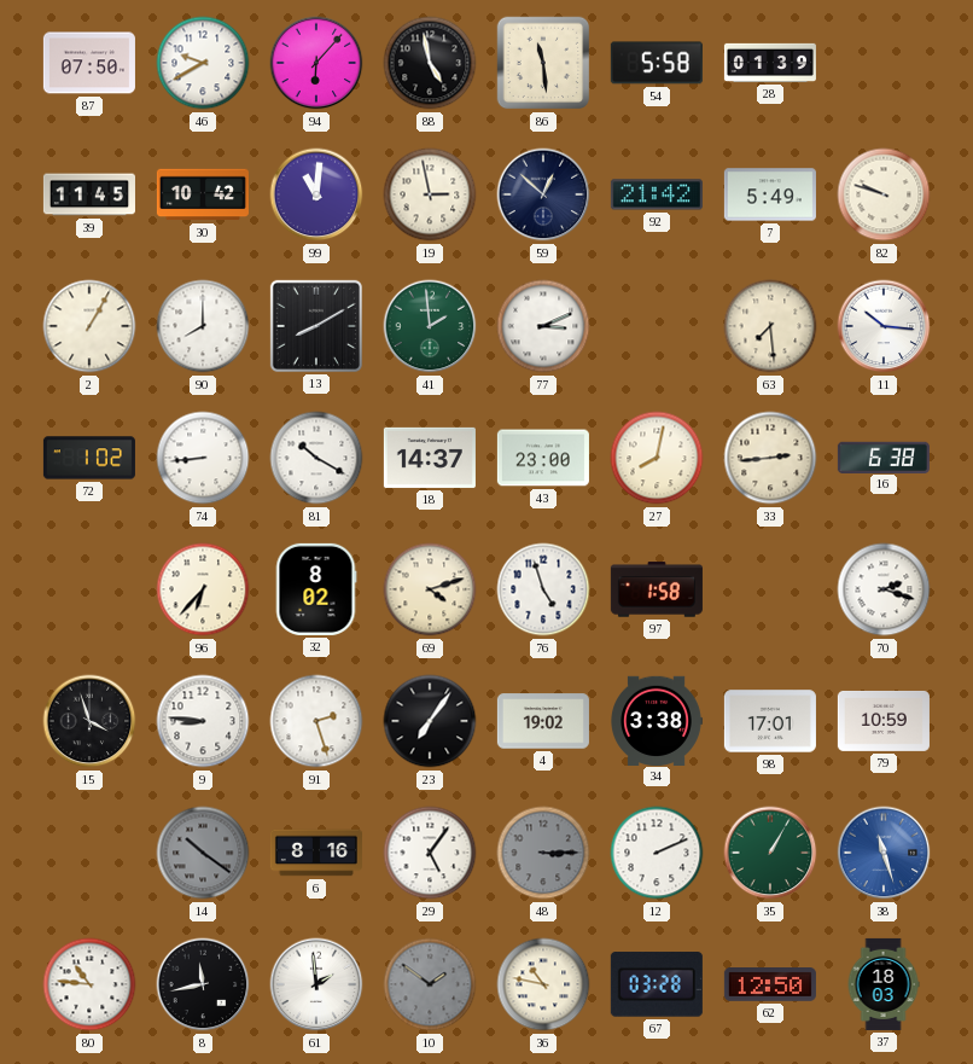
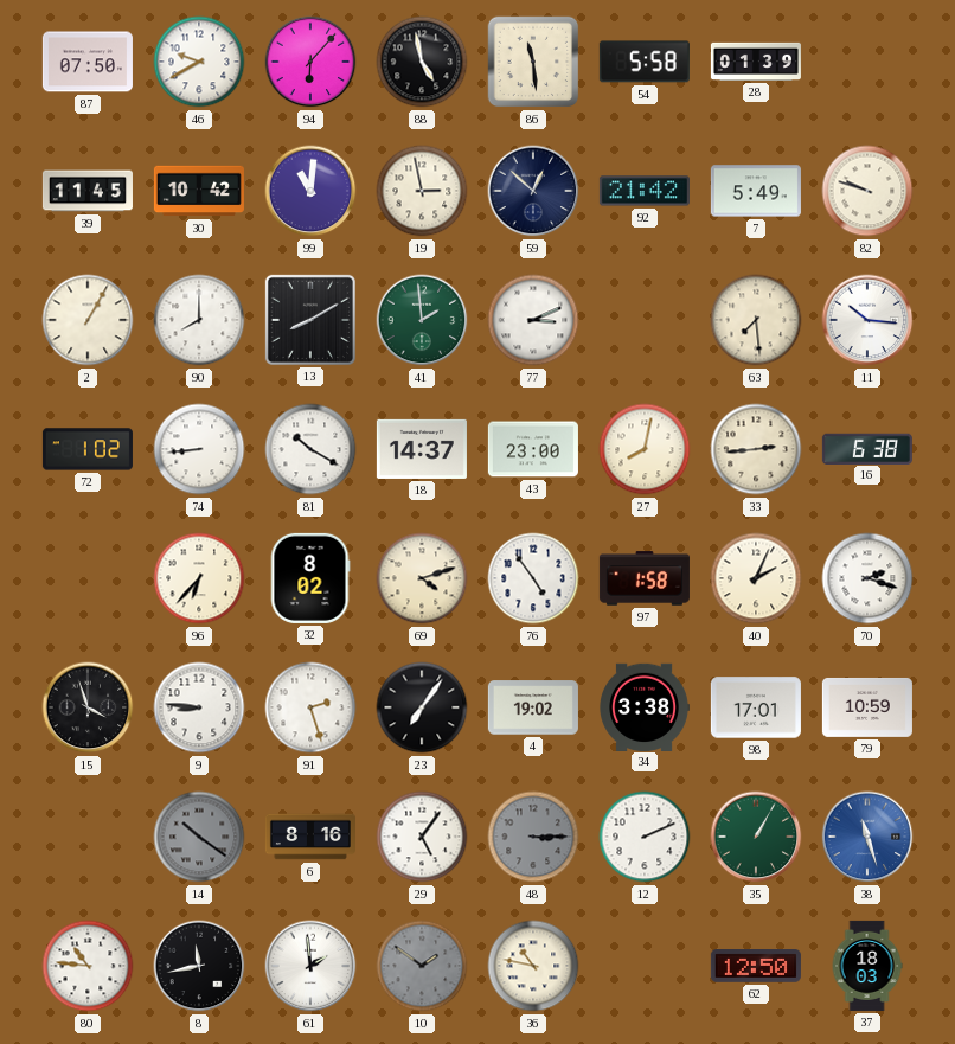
76: 4:57 -> 4:54 (533, 578)
40: none -> 2:04 (756, 578)
67: 03:28 -> none (657, 984)
